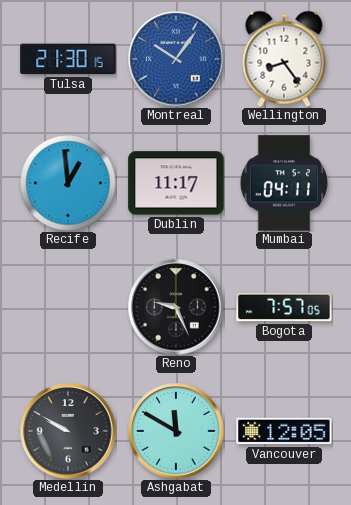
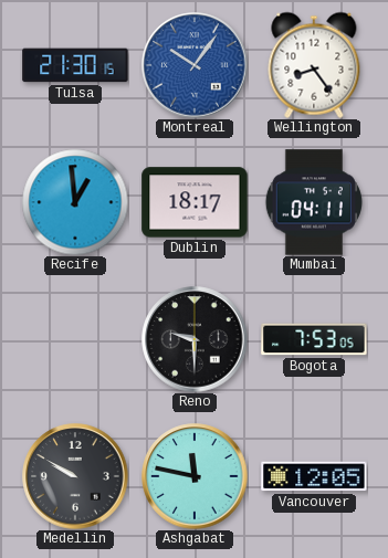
Dublin: 11:17 -> 18:17 (195, 202)
Reno: 9:26 -> 9:30 (195, 339)
Bogota: 7:57 -> 7:53 (314, 339)
Ashgabat: 11:50 -> 11:47 (195, 476)
